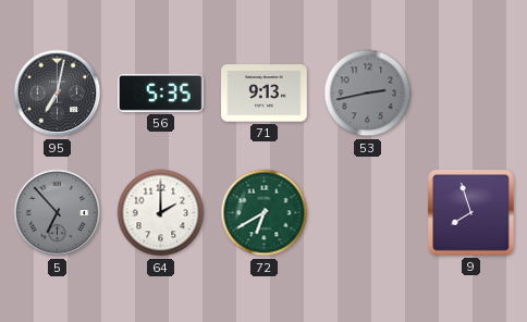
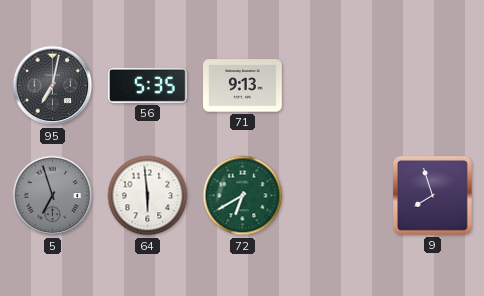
53: 2:43 -> none (368, 94)
5: 6:53 -> 6:57 (53, 196)
64: 2:00 -> 5:59 (148, 196)
